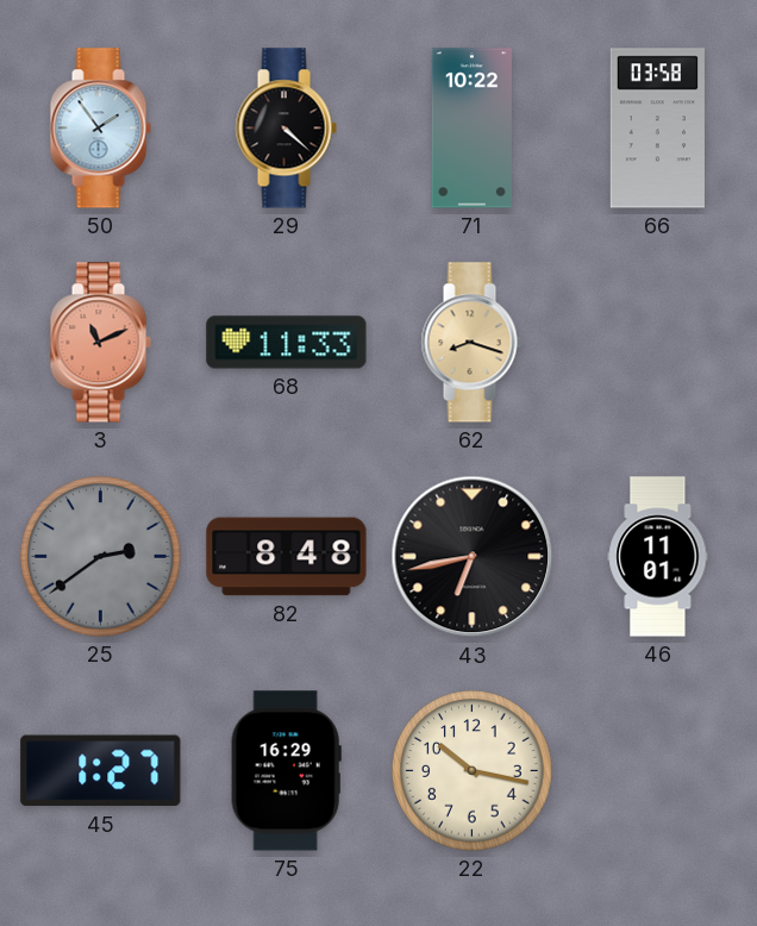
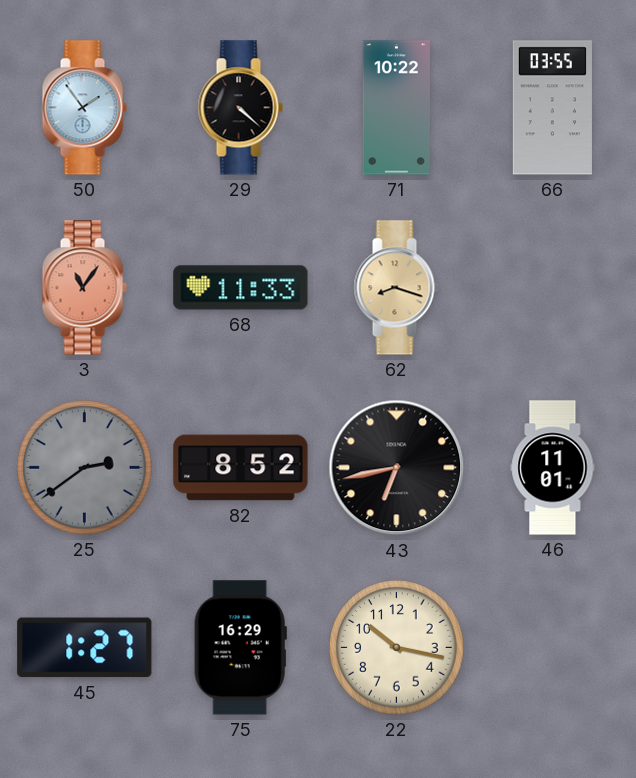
66: 03:58 -> 03:55 (552, 108)
3: 11:11 -> 11:06 (84, 288)
82: 8:48 -> 8:52 (241, 468)
